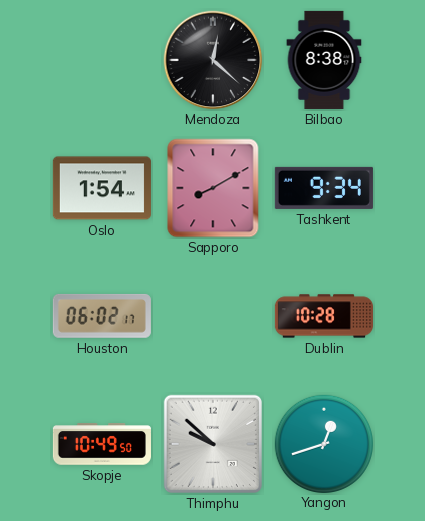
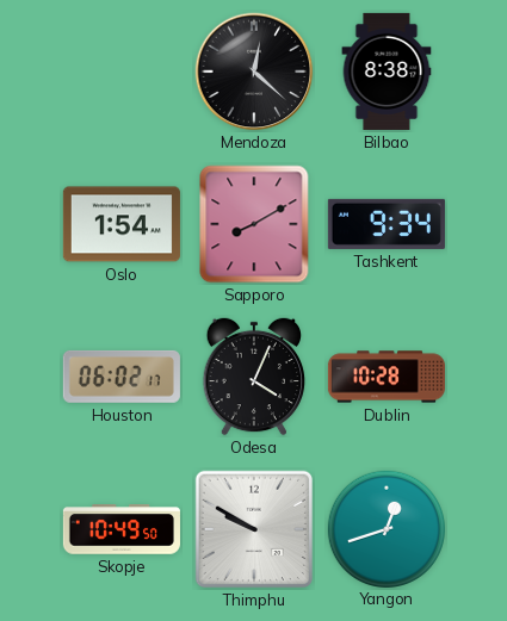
Odesa: none -> 4:04 (254, 377)
Thimphu: 9:52 -> 9:50 (254, 529)
